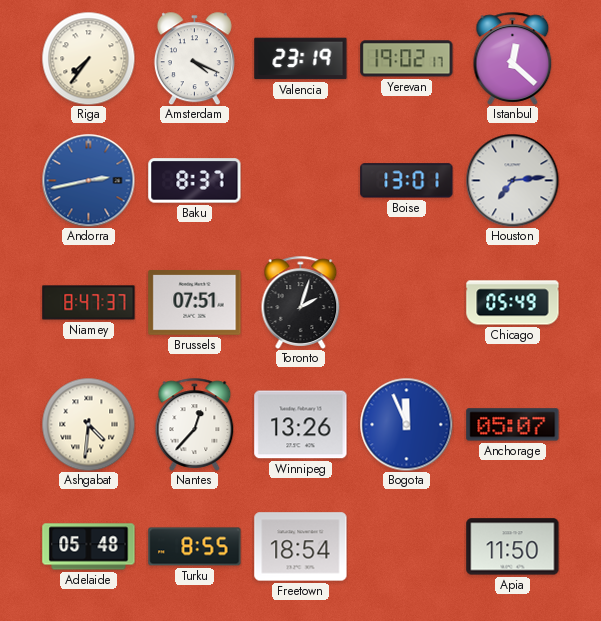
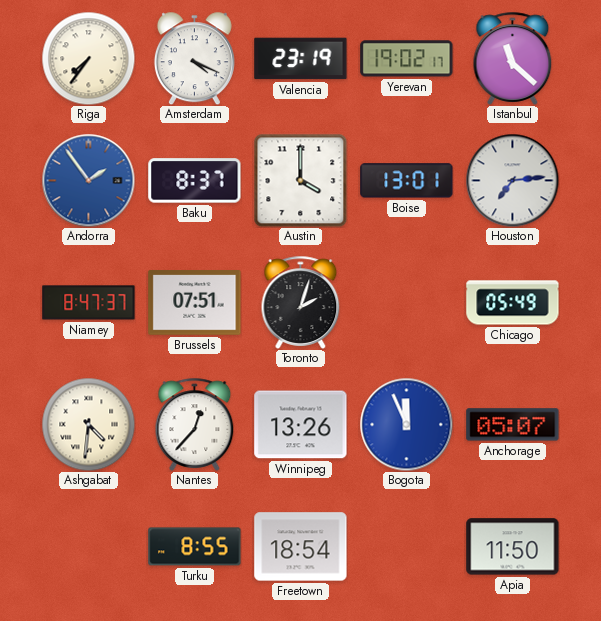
Istanbul: 12:22 -> 11:22 (513, 58)
Andorra: 2:43 -> 1:54 (88, 180)
Austin: none -> 4:00 (300, 180)
Adelaide: 05:48 -> none (89, 547)
